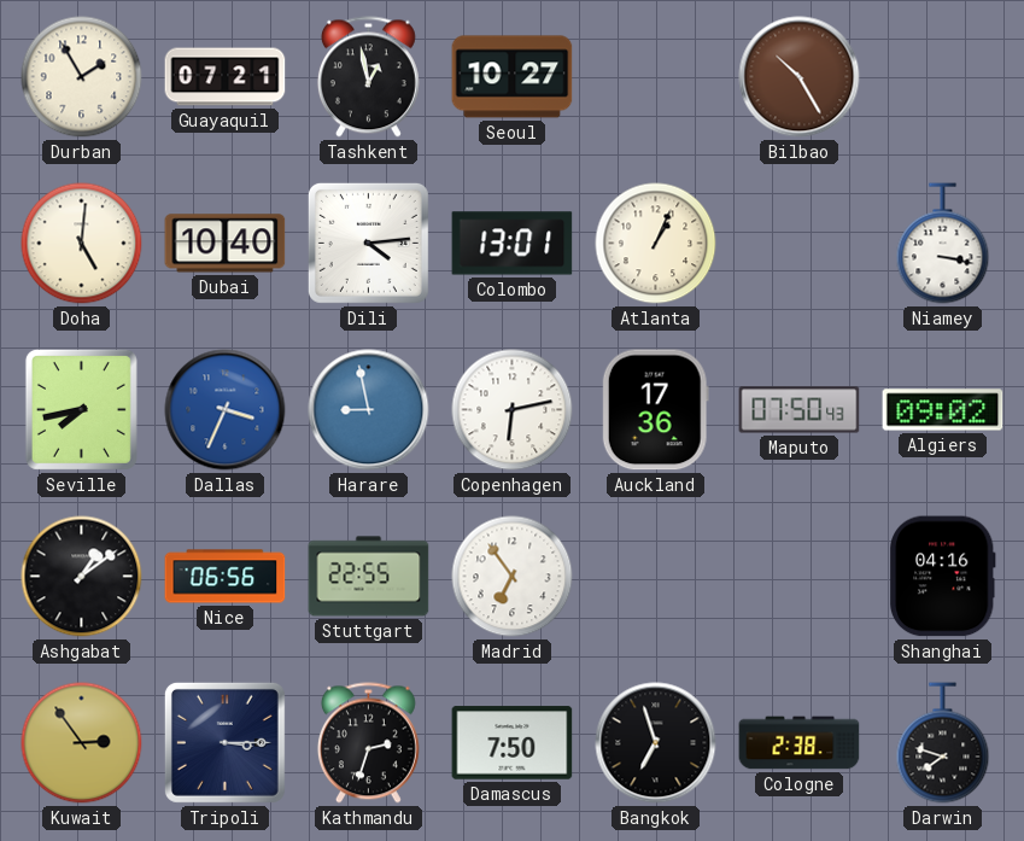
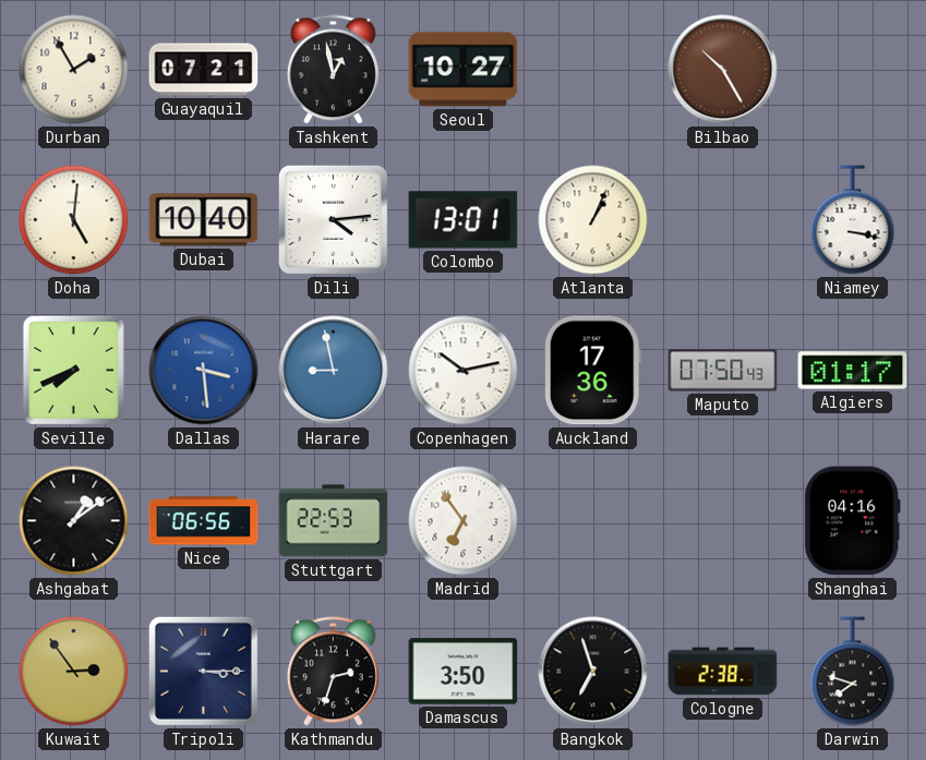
Seville: 7:43 -> 7:41 (73, 370)
Dallas: 3:34 -> 3:29 (204, 371)
Copenhagen: 6:13 -> 10:13 (464, 371)
Algiers: 09:02 -> 01:17 (853, 371)
Stuttgart: 22:55 -> 22:53 (334, 521)
Damascus: 7:50 -> 3:50 (464, 672)
